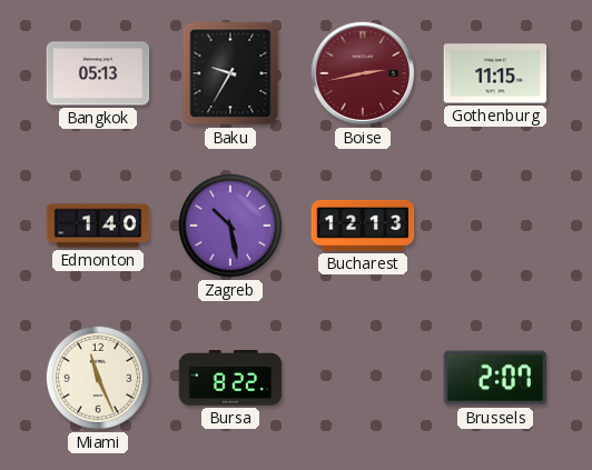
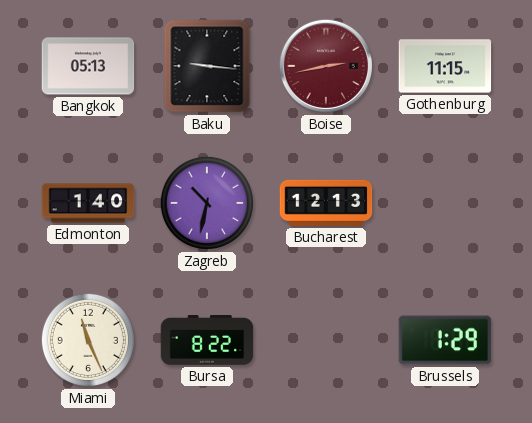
Baku: 9:35 -> 9:16 (207, 66)
Zagreb: 10:28 -> 10:32 (207, 203)
Brussels: 2:07 -> 1:29 (445, 340)
